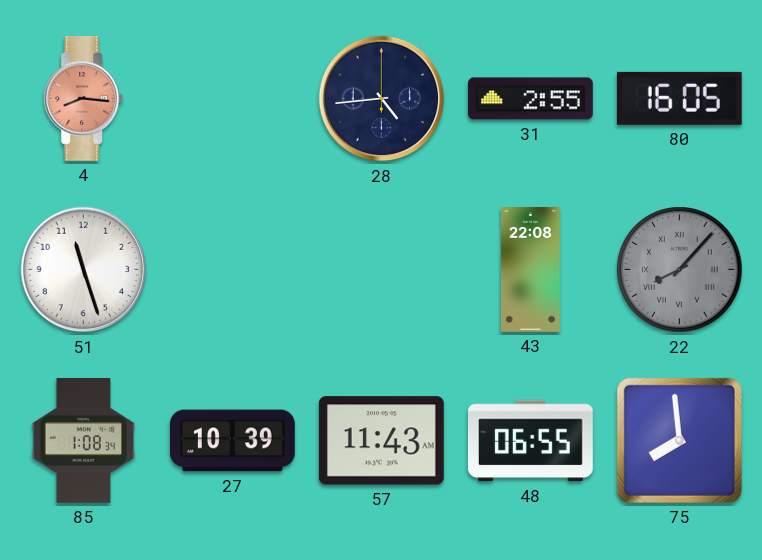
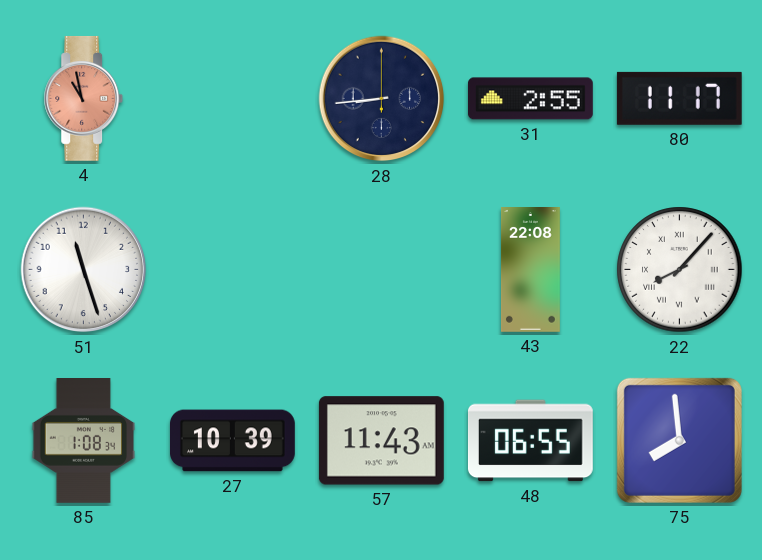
4: 8:16 -> 10:58 (84, 99)
28: 4:44 -> 8:44 (382, 99)
80: 16:05 -> 11:17 (679, 98)
22 dial: grey -> white (680, 270)
